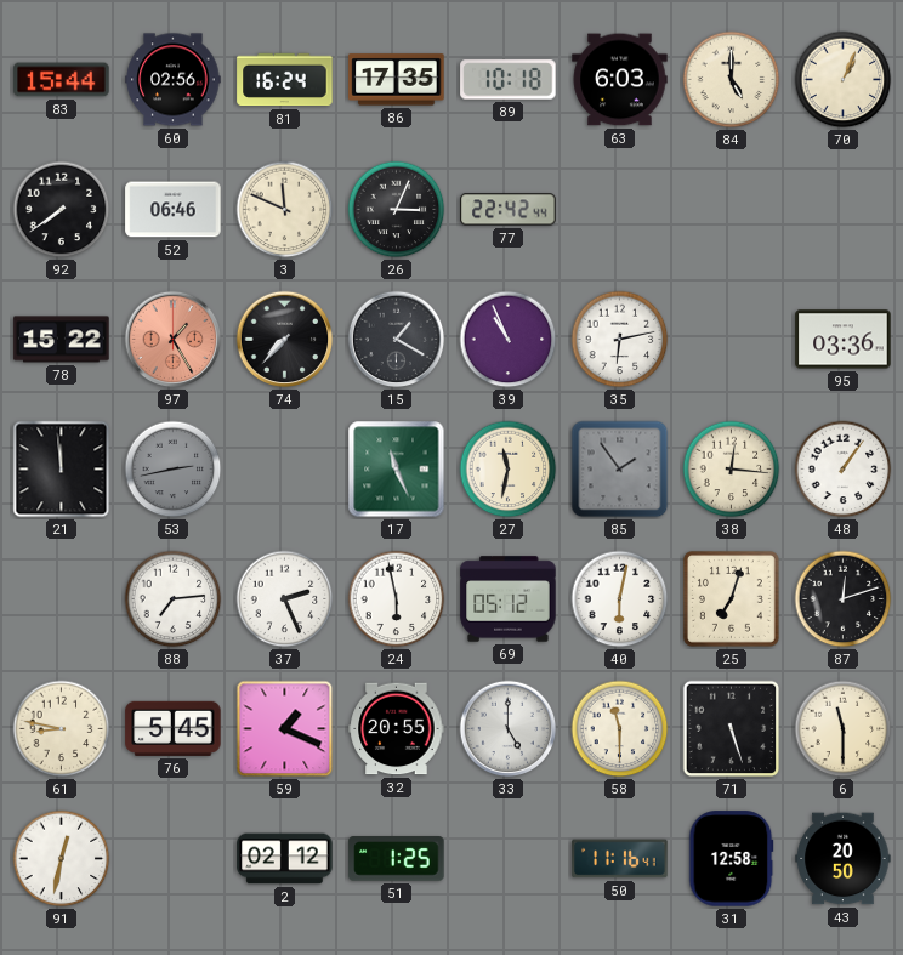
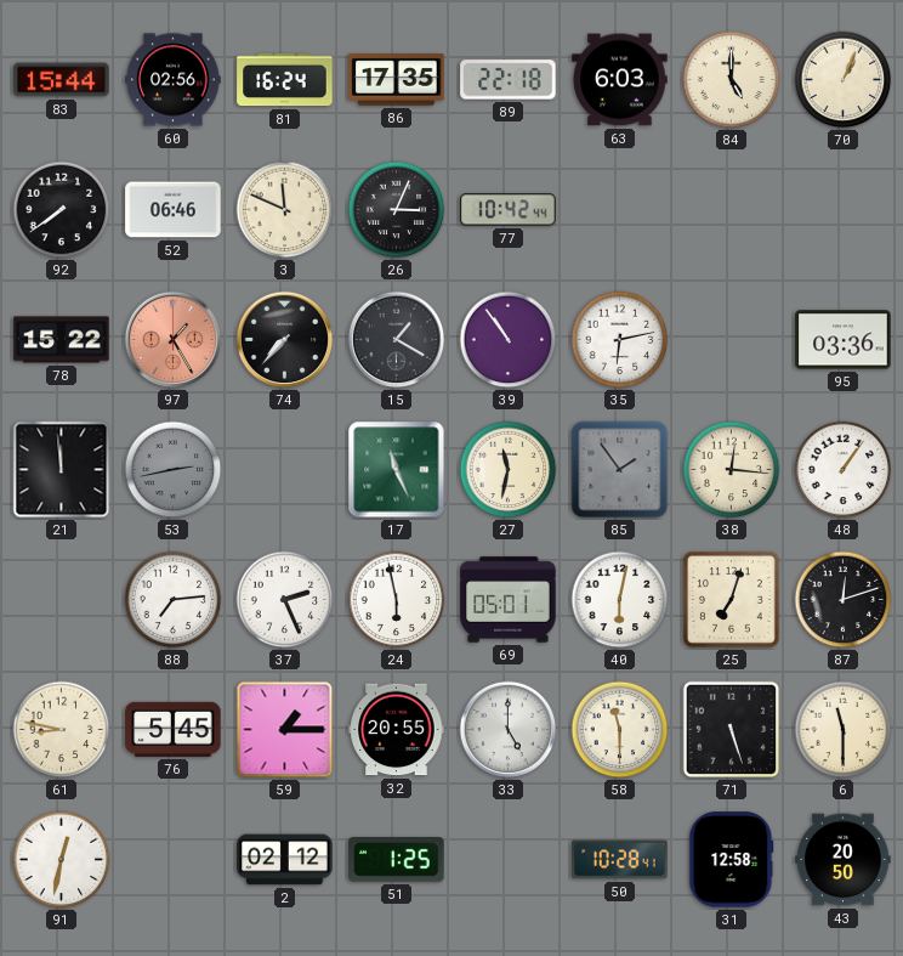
89: 10:18 -> 22:18 (509, 80)
77: 22:42 -> 10:42 (509, 210)
39: 10:56 -> 10:54 (509, 340)
69: 05:12 -> 05:01 (509, 600)
59: 1:19 -> 1:15 (285, 730)
50: 11:16 -> 10:28 (620, 860)
